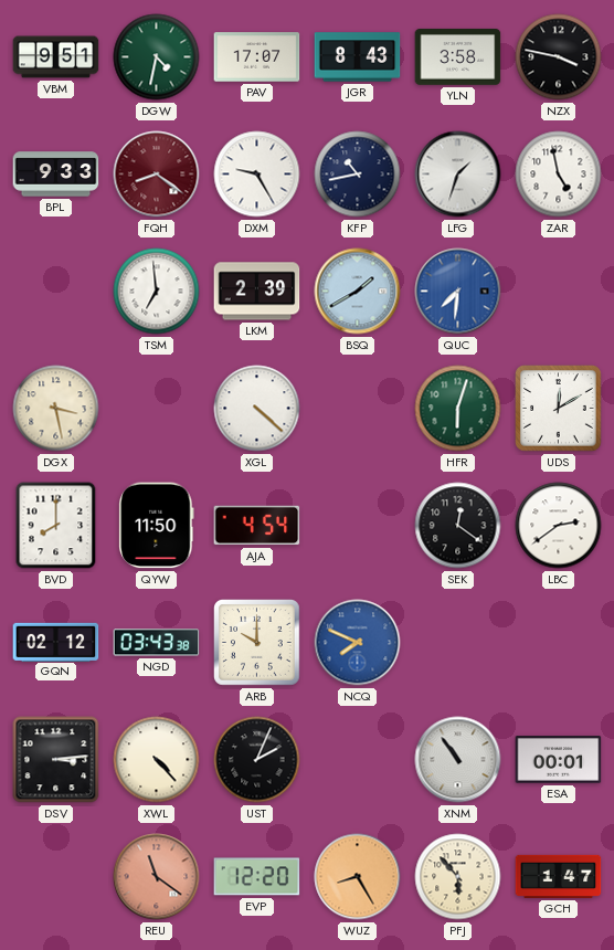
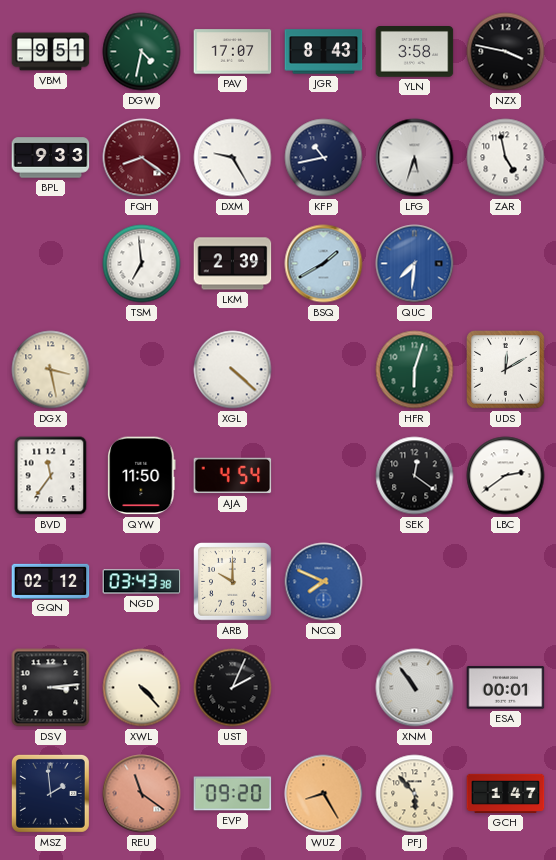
LFG: 1:33 -> 5:33 (415, 158)
BVD: 8:00 -> 11:36 (51, 476)
MSZ: none -> 1:59 (50, 793)
EVP: 12:20 -> 09:20 (233, 794)
